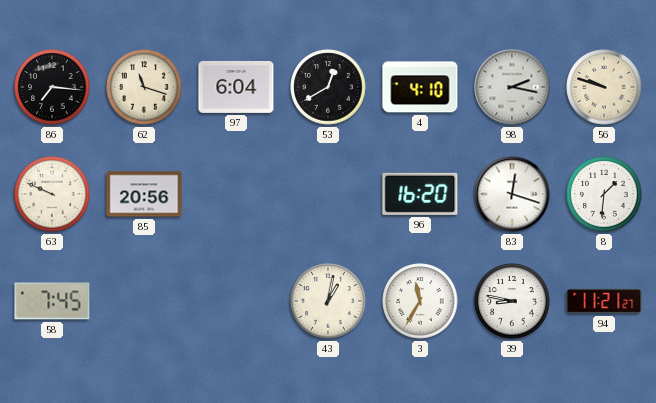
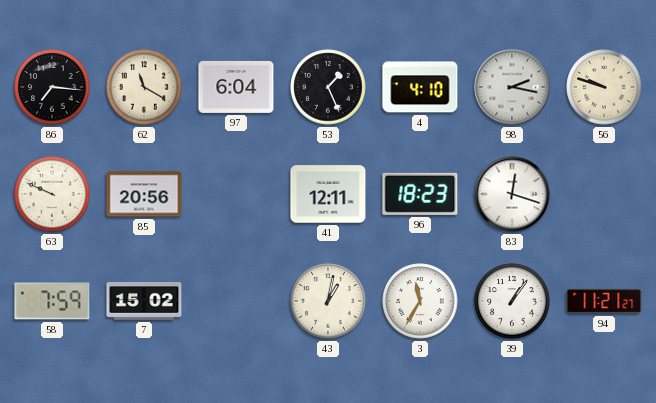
62: 11:18 -> 11:20 (144, 87)
53: 12:40 -> 1:26 (328, 87)
41: none -> 12:11 (328, 194)
96: 16:20 -> 18:23 (420, 194)
8: 1:31 -> none (604, 194)
58: 7:45 -> 7:59 (52, 301)
7: none -> 15:02 (144, 301)
39: 8:47 -> 1:06 (512, 301)
